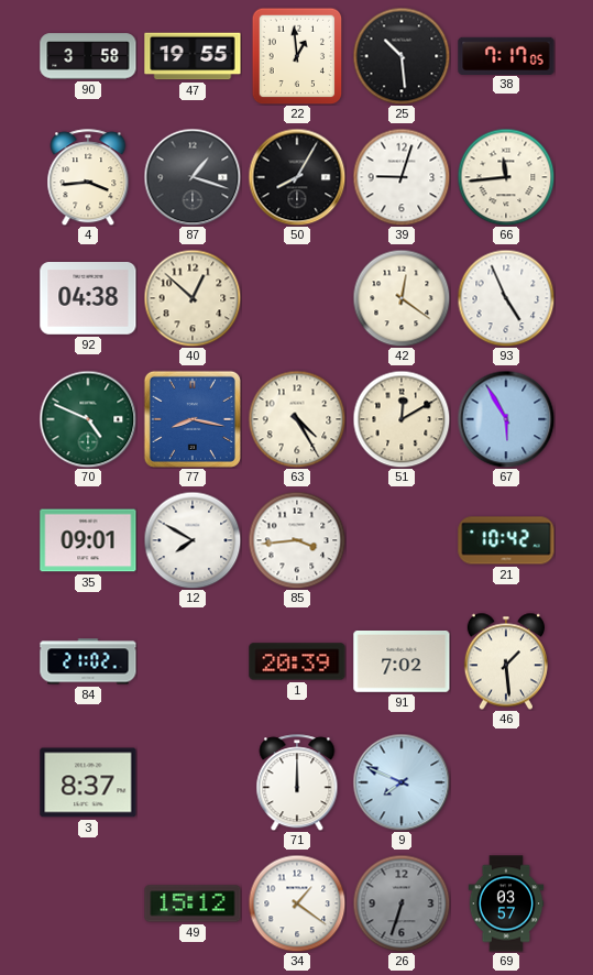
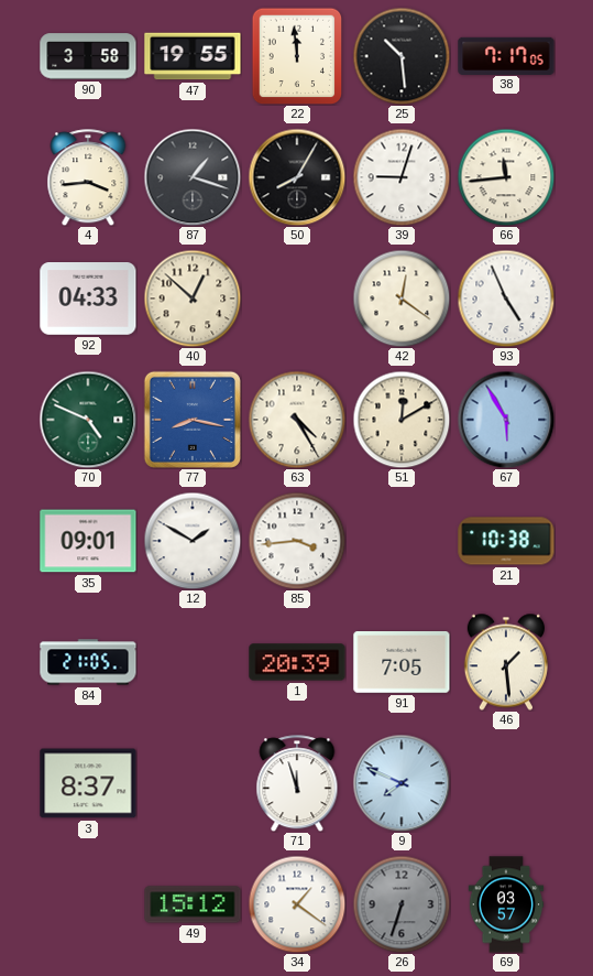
22: 12:59 -> 11:59 (297, 56)
92: 04:38 -> 04:33 (88, 300)
12: 7:50 -> 1:50 (193, 541)
21: 10:42 -> 10:38 (506, 541)
84: 21:02 -> 21:05 (88, 662)
91: 7:02 -> 7:05 (402, 663)
71: 12:00 -> 11:57 (297, 783)
